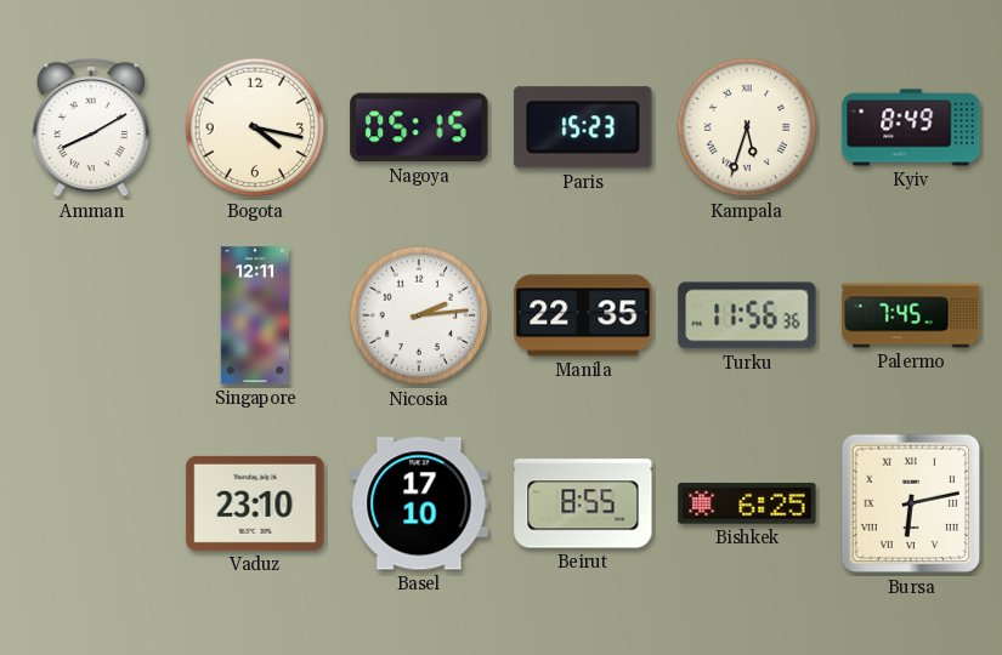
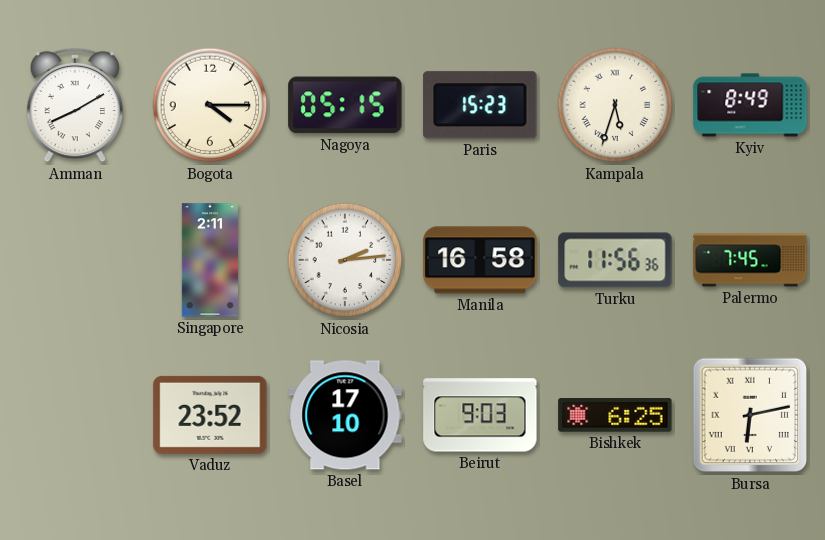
Bogota: 4:17 -> 4:15 (210, 105)
Singapore: 12:11 -> 2:11 (210, 260)
Manila: 22:35 -> 16:58 (480, 260)
Vaduz: 23:10 -> 23:52 (210, 415)
Beirut: 8:55 -> 9:03 (480, 415)
